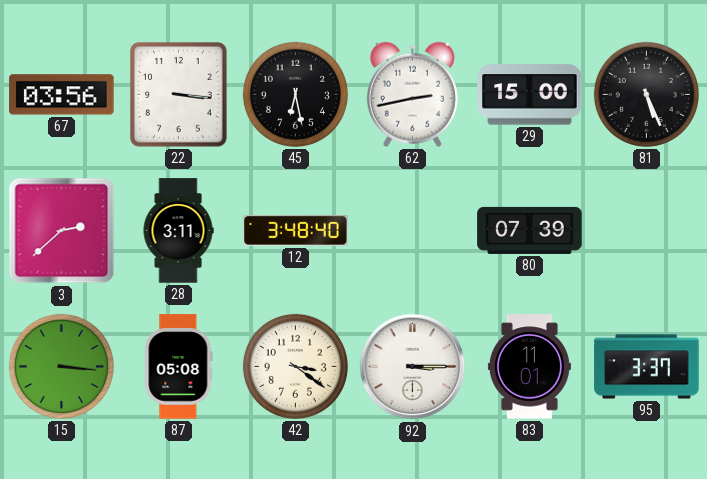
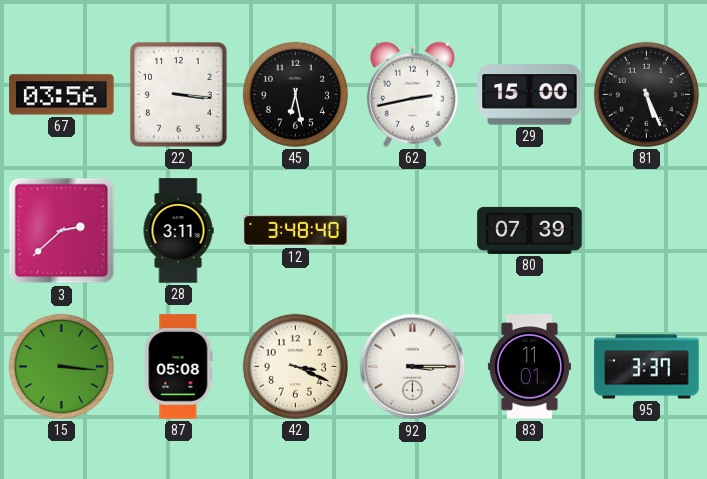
42: 3:21 -> 3:19 (295, 366)
